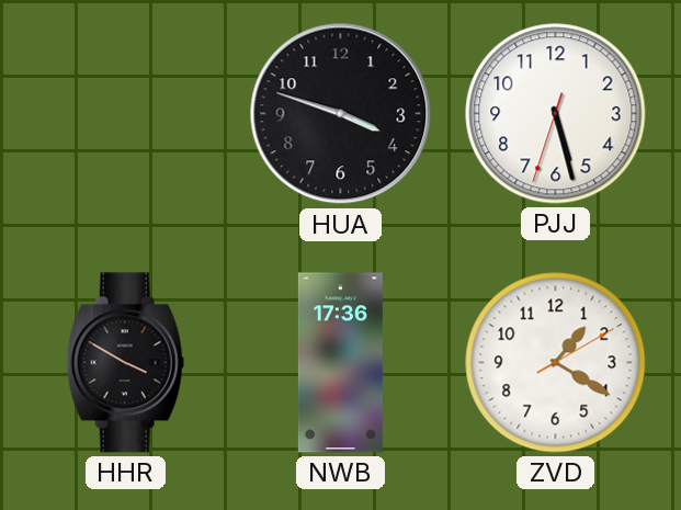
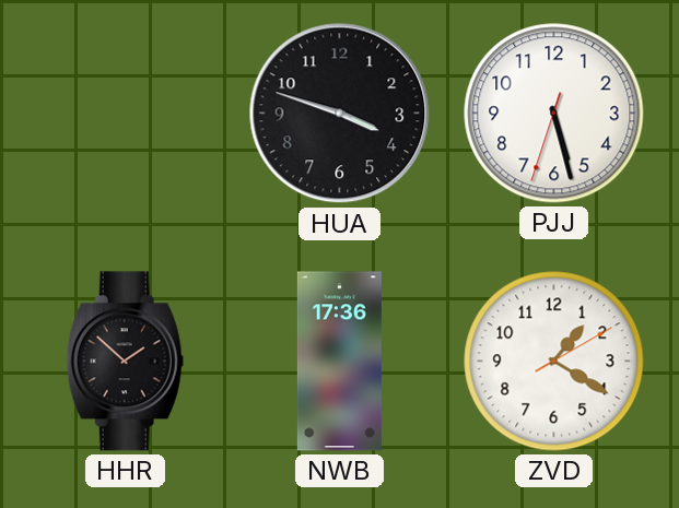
HHR: 3:50 -> 1:52 (125, 362)
